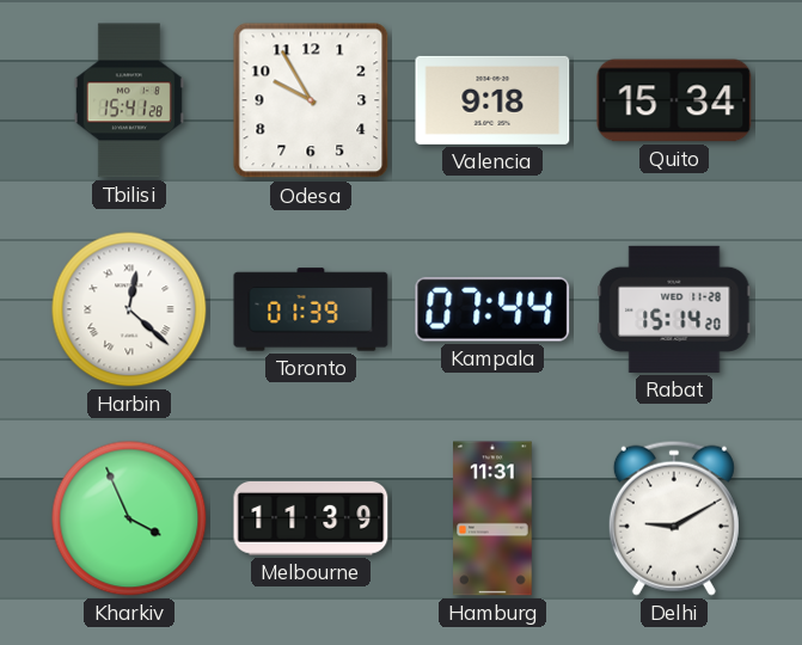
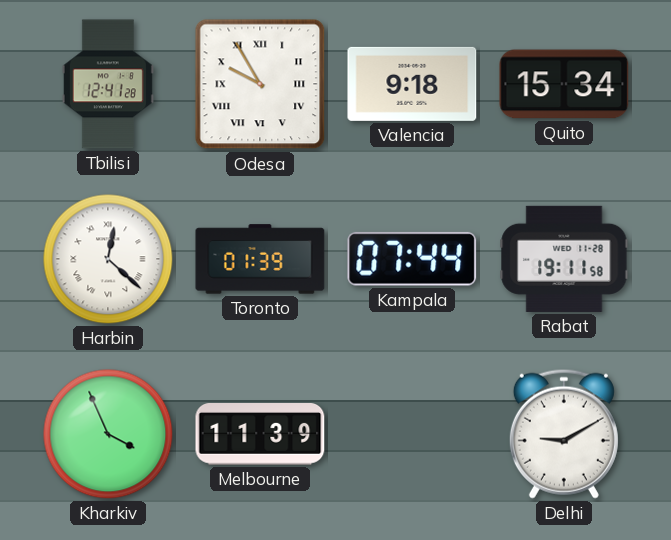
Tbilisi: 15:41 -> 12:41 (108, 84)
Odesa numerals: Arabic -> Roman (260, 84)
Rabat: 15:14 -> 19:11 (564, 259)
Hamburg: 11:31 -> none (492, 518)
